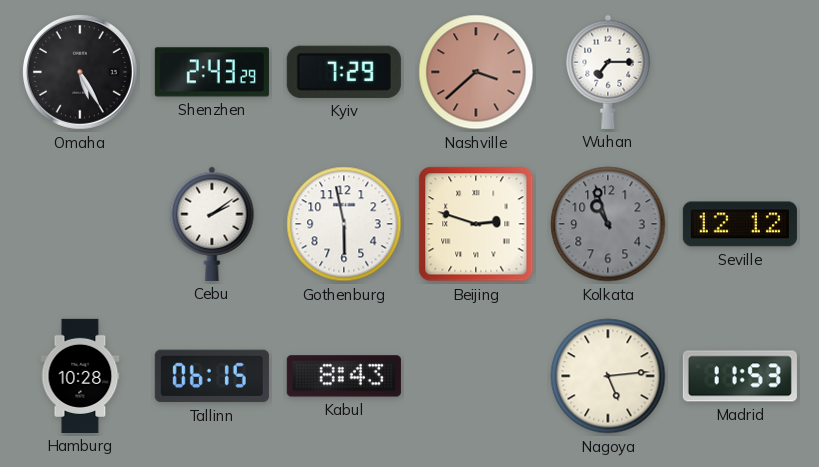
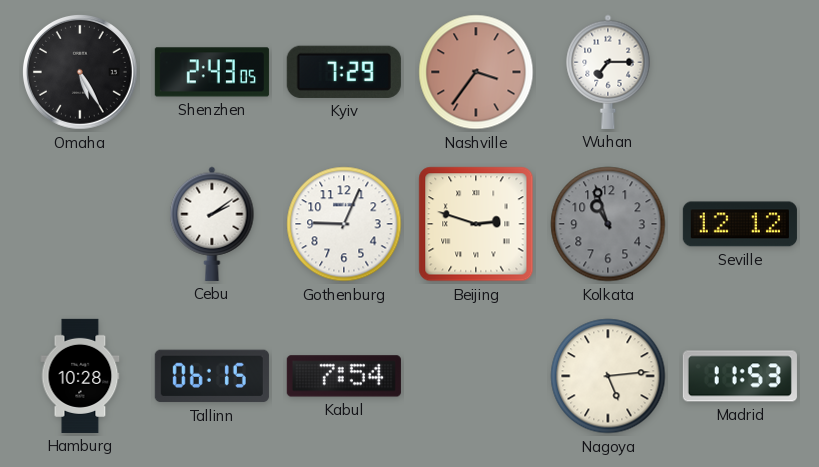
Shenzhen: 2:43:29 -> 2:43:05 (212, 72)
Nashville: 3:38 -> 3:36 (476, 72)
Gothenburg: 5:58 -> 9:04 (344, 224)
Kabul: 8:43 -> 7:54 (344, 376)
